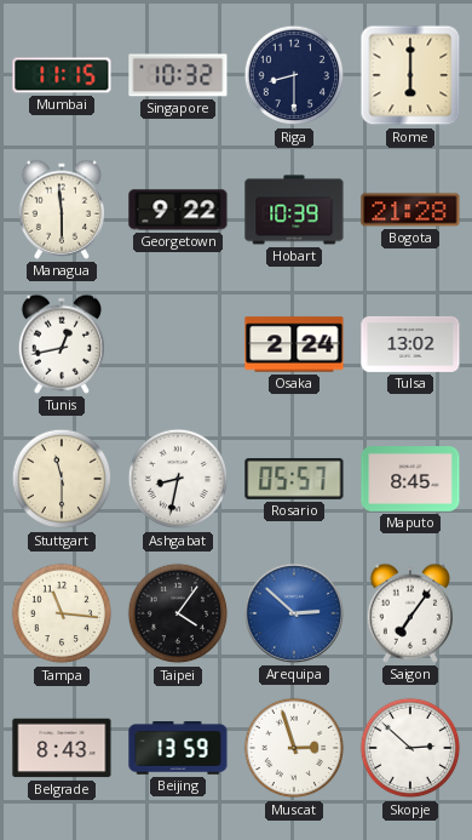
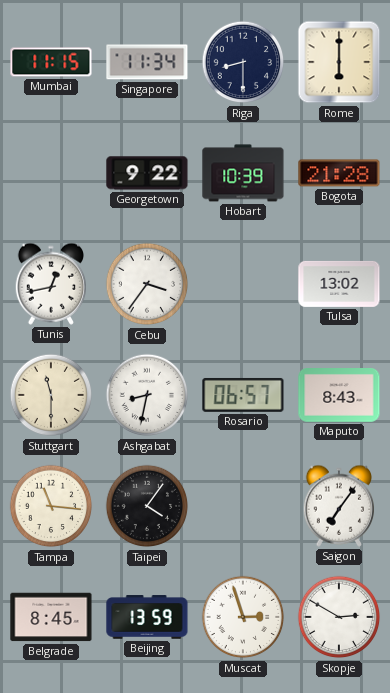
Singapore: 10:32 -> 11:34 (147, 62)
Managua: 5:59 -> none (61, 210)
Cebu: none -> 3:36 (147, 284)
Osaka: 2:24 -> none (294, 344)
Rosario: 05:57 -> 06:57 (243, 395)
Maputo: 8:45 -> 8:43 (339, 396)
Arequipa: 2:52 -> none (294, 613)
Belgrade: 8:43 -> 8:45 (51, 617)
Skopje: 2:52 -> 2:50 (339, 617)
